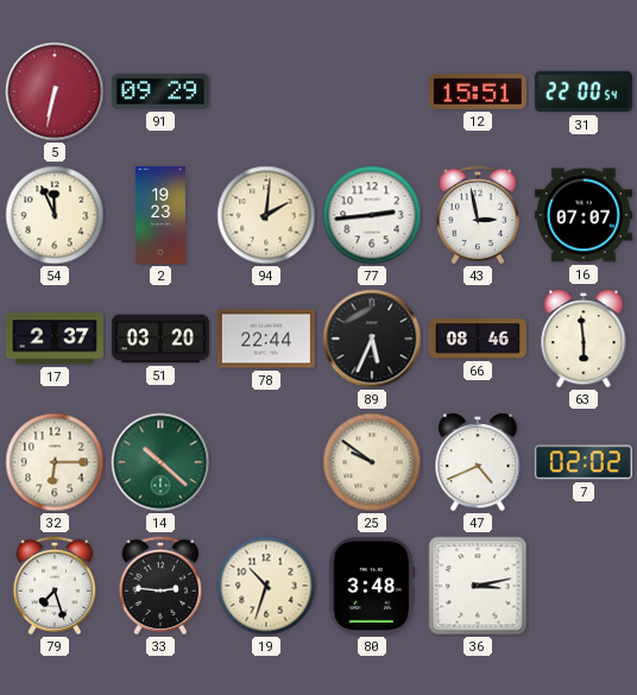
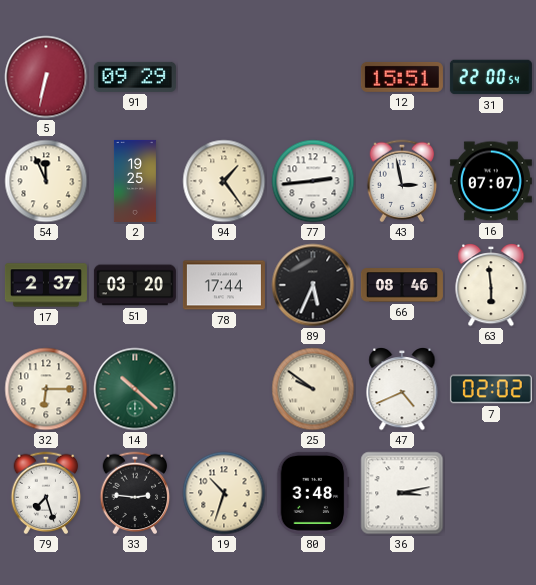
2: 19:23 -> 19:25 (135, 181)
94: 2:01 -> 1:24 (224, 181)
78: 22:44 -> 17:44 (224, 285)
